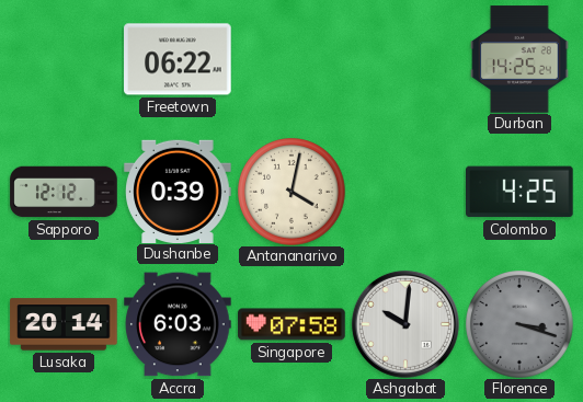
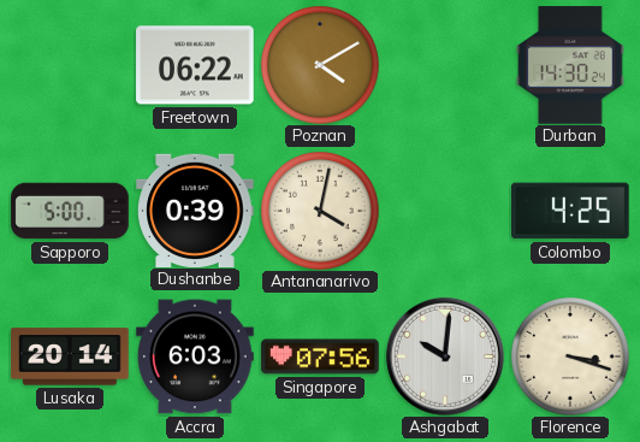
Poznan: none -> 4:10 (321, 66)
Durban: 14:25 -> 14:30 (570, 65)
Sapporo: 12:12 -> 5:00 (70, 211)
Singapore: 07:58 -> 07:56 (320, 356)
Florence dial: grey -> cream (571, 358)
